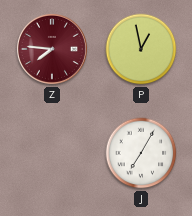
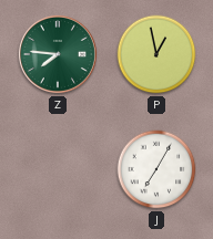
Z dial: burgundy -> green (58, 54)
